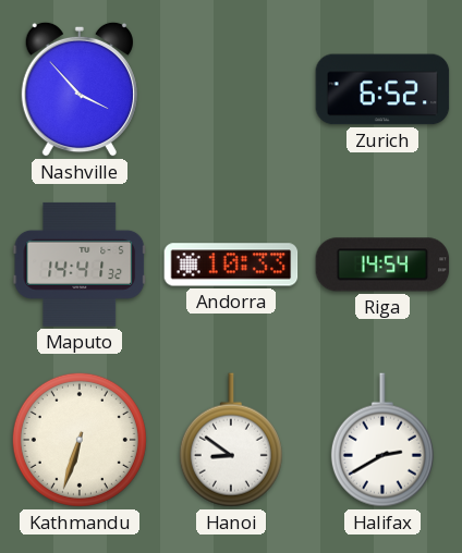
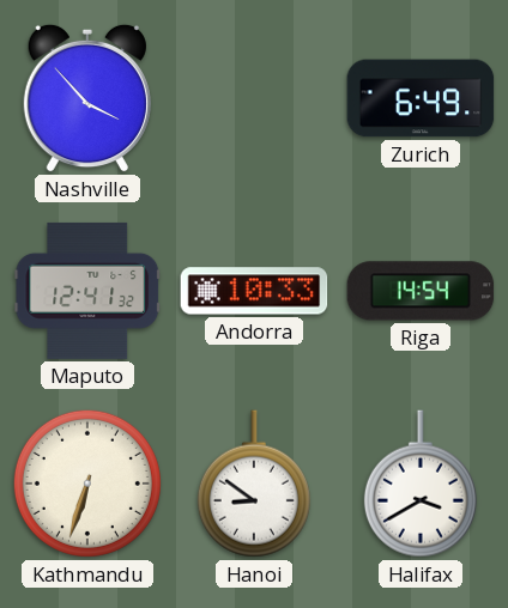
Zurich: 6:52 -> 6:49 (421, 98)
Maputo: 14:41 -> 12:41 (87, 291)
Halifax: 2:40 -> 3:40 (421, 484)
